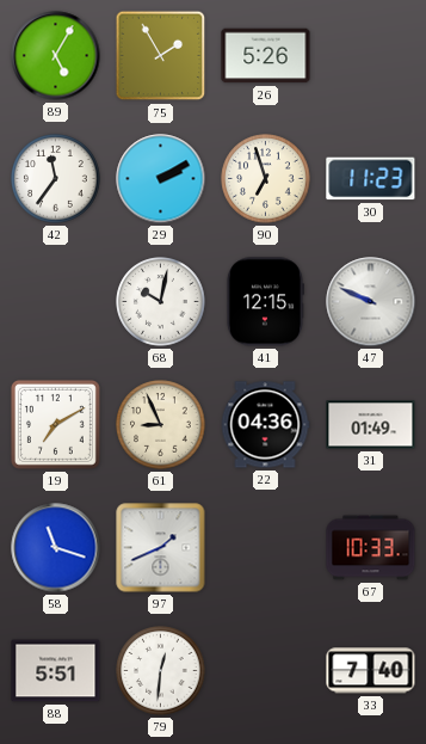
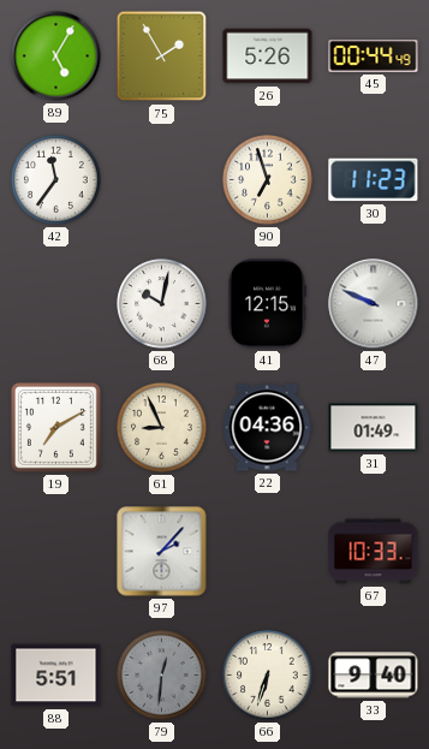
45: none -> 00:44 (374, 55)
29: 2:10 -> none (161, 179)
58: 11:18 -> none (56, 548)
97: 1:41 -> 2:07 (162, 552)
79 dial: white -> grey (162, 676)
66: none -> 6:33 (268, 676)
33: 7:40 -> 9:40 (374, 676)
